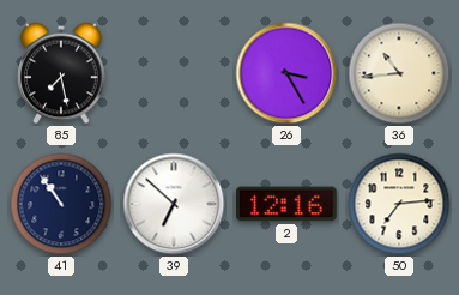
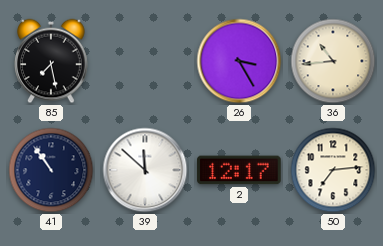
39: 6:52 -> 11:52 (145, 170)
2: 12:16 -> 12:17 (239, 170)
